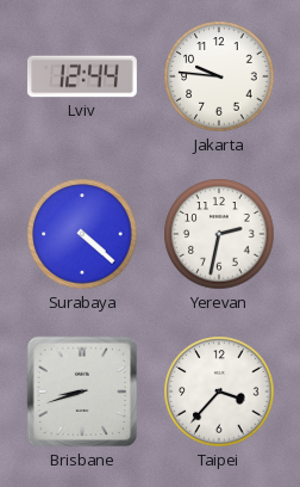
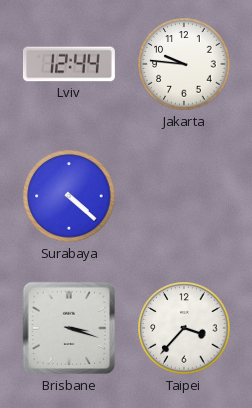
Yerevan: 2:32 -> none (219, 234)
Brisbane: 8:42 -> 3:18 (69, 328)
